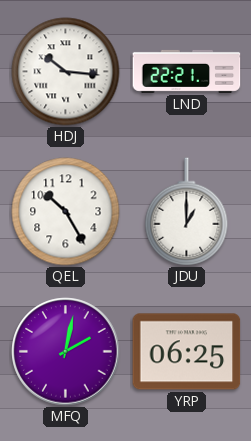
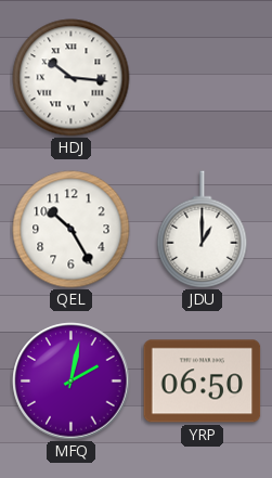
LND: 22:21 -> none (187, 71)
YRP: 06:25 -> 06:50 (203, 382)
